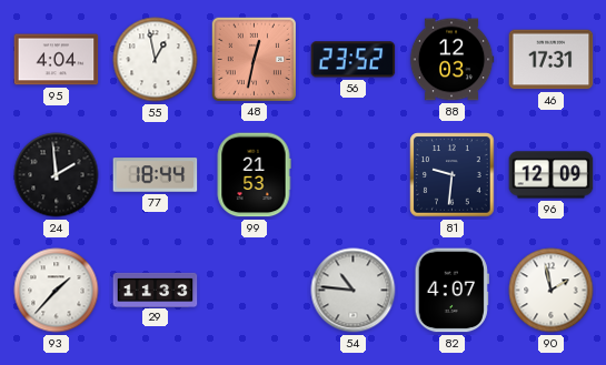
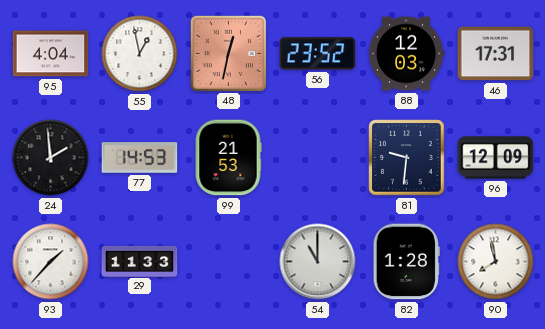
77: 18:44 -> 14:53 (140, 158)
54: 10:46 -> 11:00 (318, 262)
82: 4:07 -> 1:28 (406, 262)
90: 1:58 -> 7:58 (496, 262)
